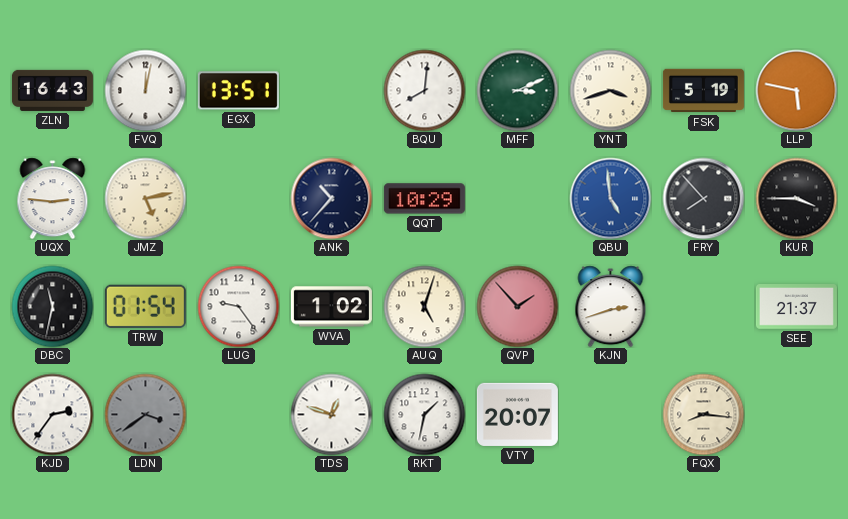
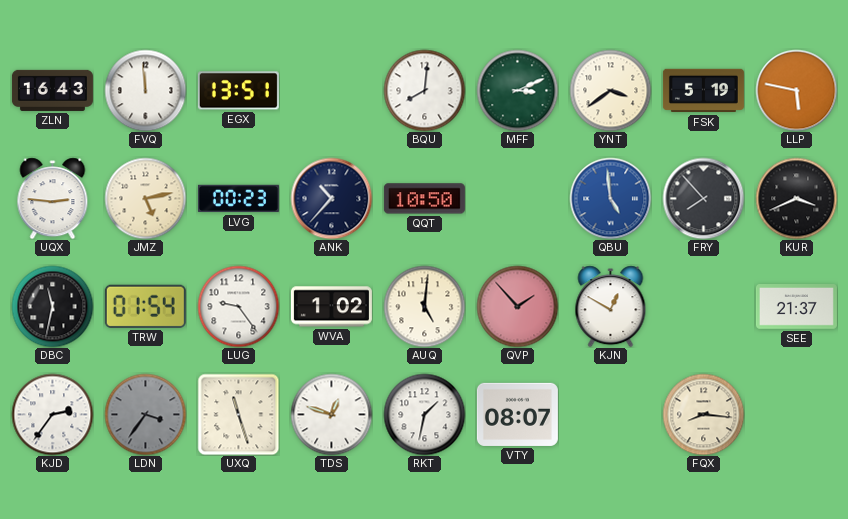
FVQ: 12:02 -> 11:59 (145, 90)
YNT: 3:42 -> 3:39 (610, 90)
LVG: none -> 00:23 (238, 199)
QQT: 10:29 -> 10:50 (424, 199)
KUR: 3:45 -> 3:41 (796, 198)
AUQ: 5:03 -> 5:01 (424, 306)
KJN: 2:42 -> 12:50 (611, 306)
LDN: 3:39 -> 3:36 (145, 414)
UXQ: none -> 11:27 (238, 414)
VTY: 20:07 -> 08:07 (517, 414)
